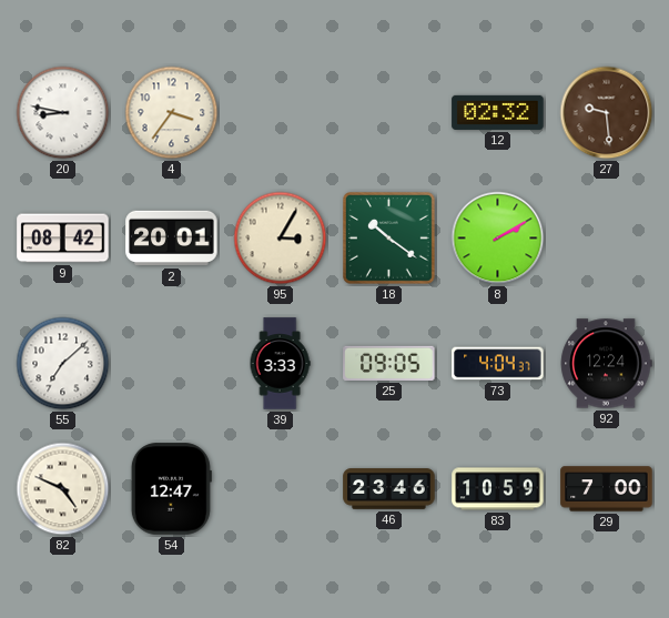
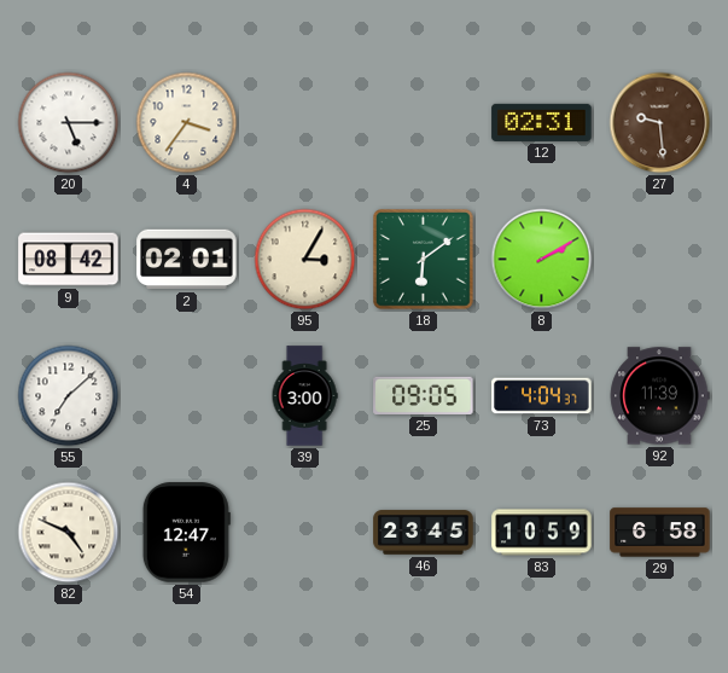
20: 8:47 -> 5:15 (69, 123)
12: 02:32 -> 02:31 (542, 122)
2: 20:01 -> 02:01 (187, 260)
18: 10:21 -> 6:09 (424, 260)
39: 3:33 -> 3:00 (304, 396)
92: 12:24 -> 11:39 (659, 396)
46: 23:46 -> 23:45 (424, 533)
29: 7:00 -> 6:58 (660, 533)
